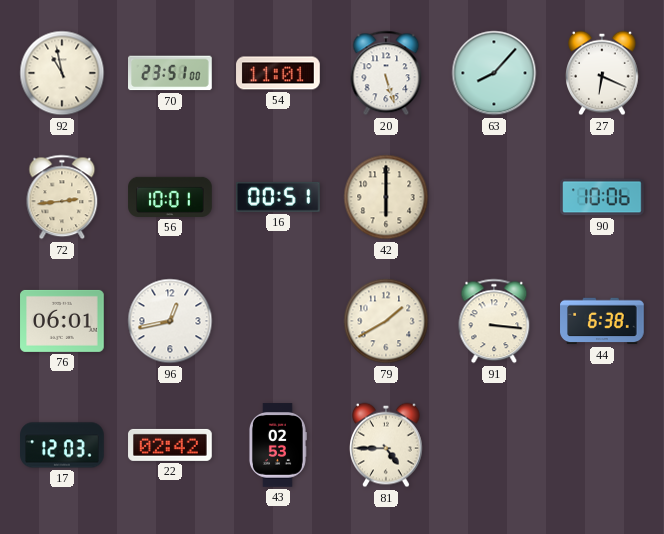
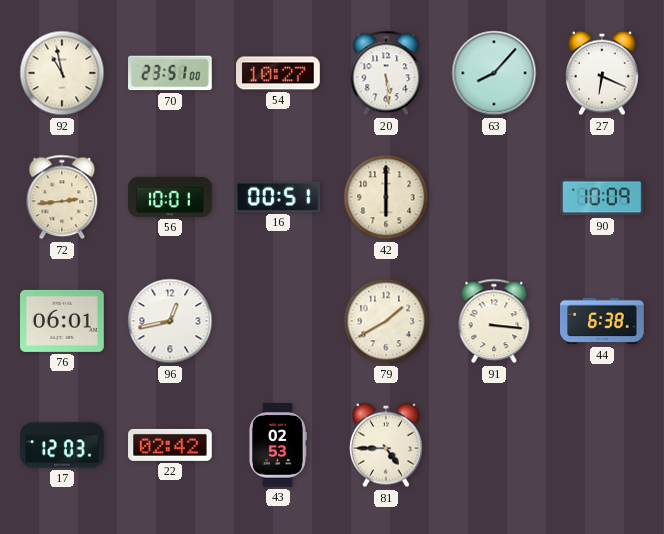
54: 11:01 -> 10:27 (278, 73)
20: 5:27 -> 5:29 (386, 73)
90: 10:06 -> 10:09 (603, 197)
